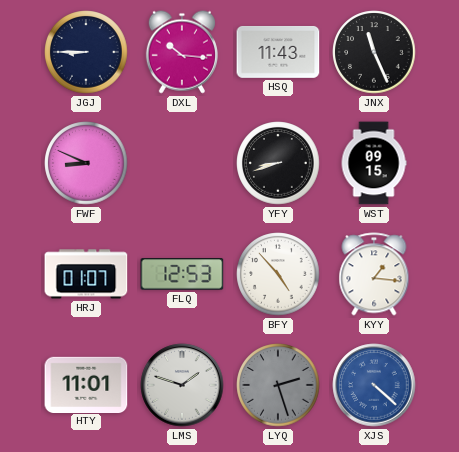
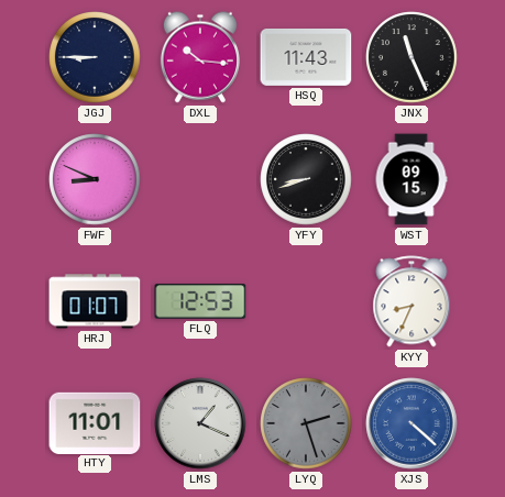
BFY: 4:53 -> none (278, 274)
KYY: 1:16 -> 8:34 (411, 301)
LMS: 1:48 -> 1:19 (200, 423)
